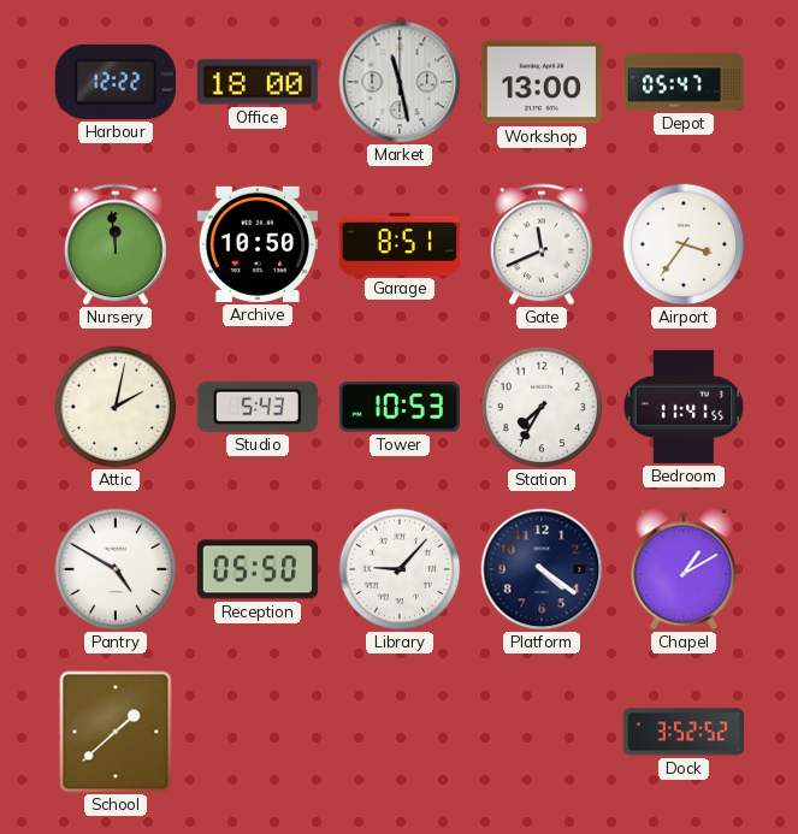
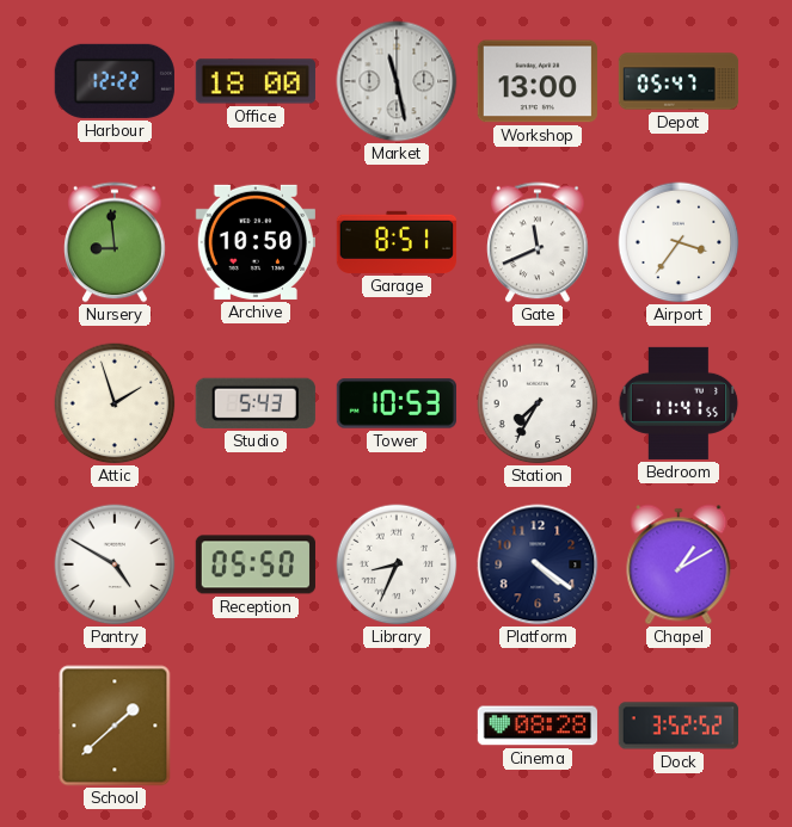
Nursery: 11:59 -> 8:59 (116, 242)
Attic: 2:02 -> 1:57 (115, 403)
Library: 9:07 -> 8:34 (397, 564)
Cinema: none -> 08:28 (538, 726)
